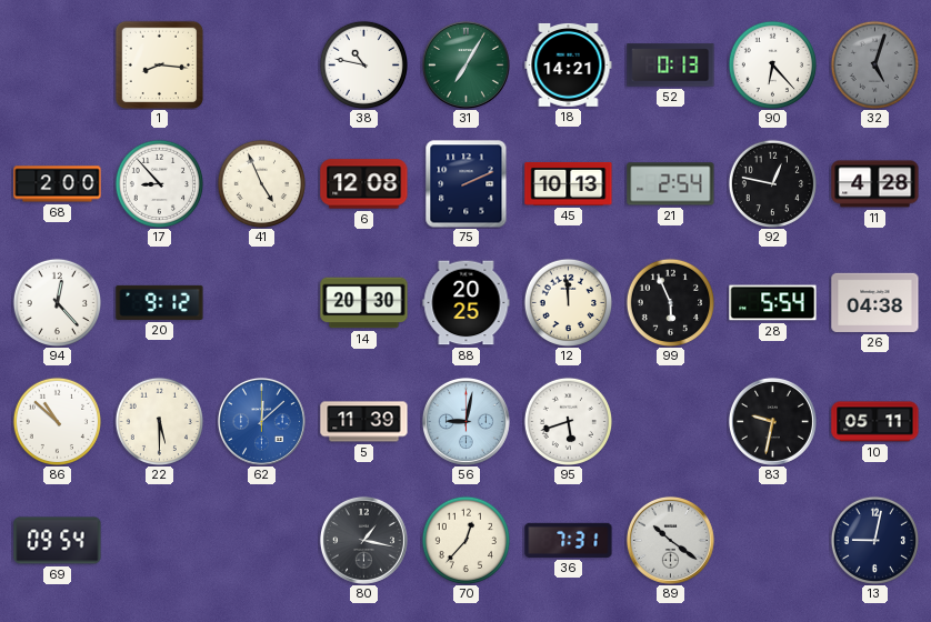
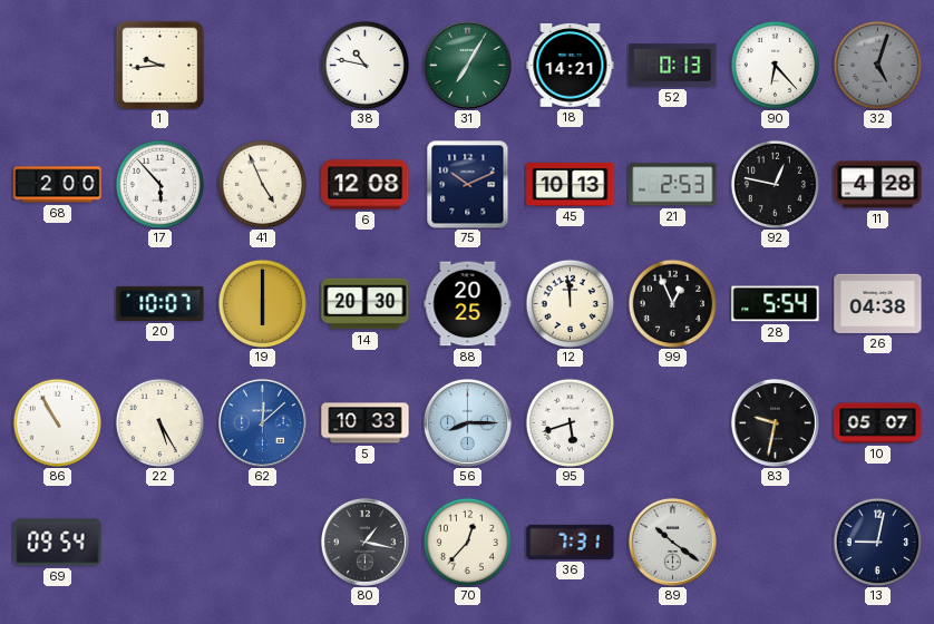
1: 8:16 -> 9:44 (159, 65)
17: 8:53 -> 5:53 (159, 184)
75: 2:11 -> 10:11 (468, 184)
21: 2:54 -> 2:53 (673, 185)
94: 12:23 -> none (57, 302)
20: 9:12 -> 10:07 (160, 303)
19: none -> 6:00 (262, 303)
99: 5:56 -> 12:56 (672, 303)
86: 10:52 -> 10:55 (57, 422)
22: 5:30 -> 5:25 (159, 422)
5: 11:39 -> 10:33 (366, 423)
56: 9:02 -> 8:15 (467, 422)
10: 05:11 -> 05:07 (878, 423)
